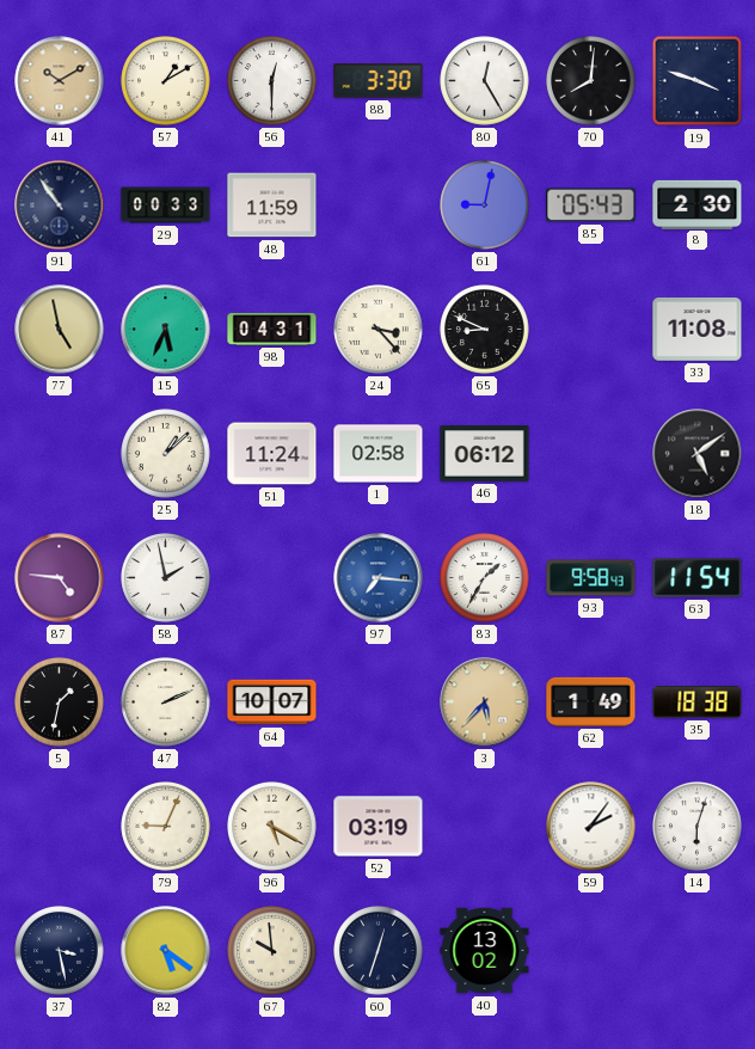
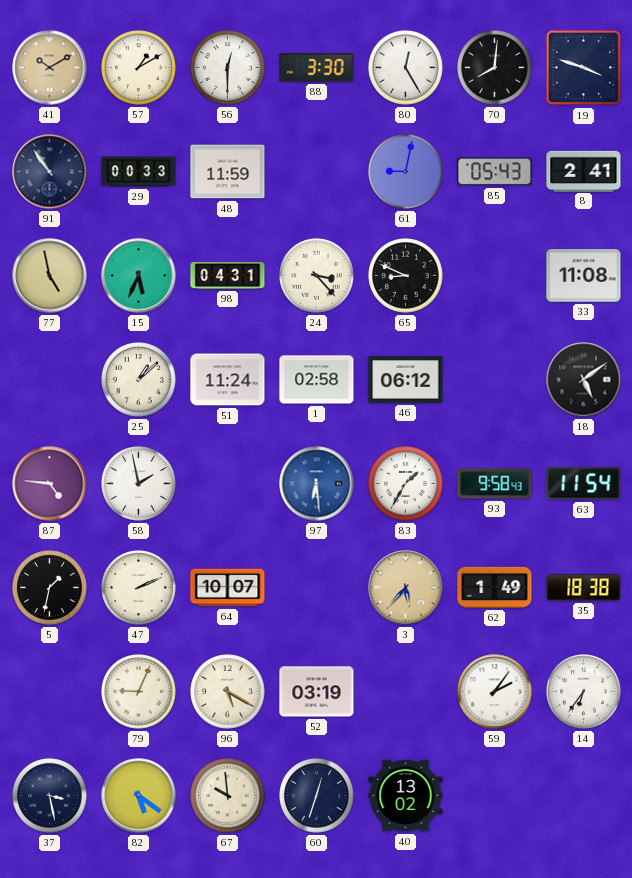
8: 2:30 -> 2:41 (584, 171)
97: 7:16 -> 6:29 (317, 484)
14: 6:03 -> 6:36 (584, 692)
